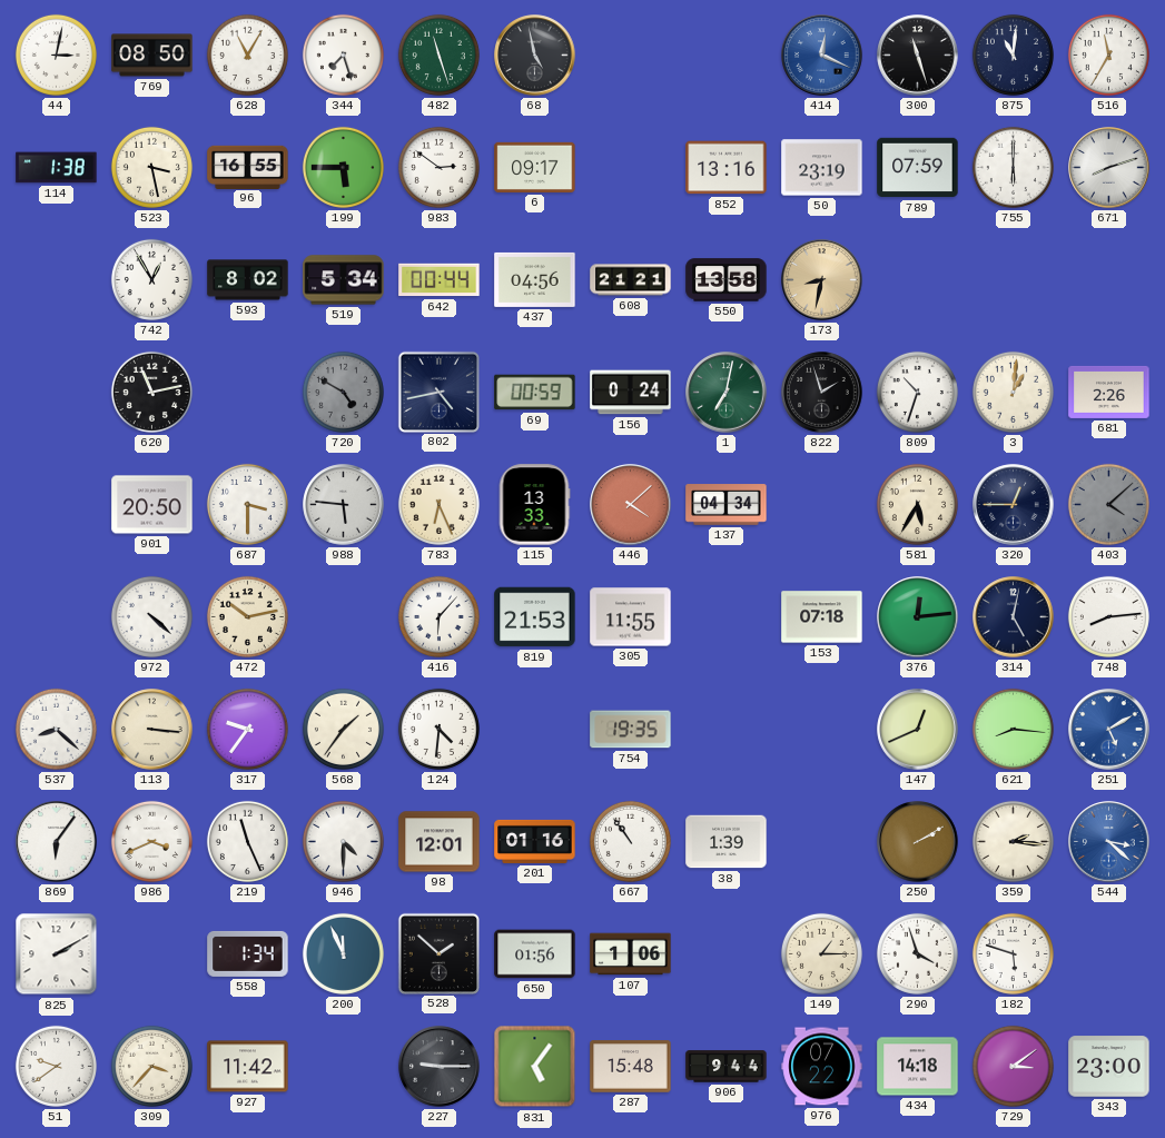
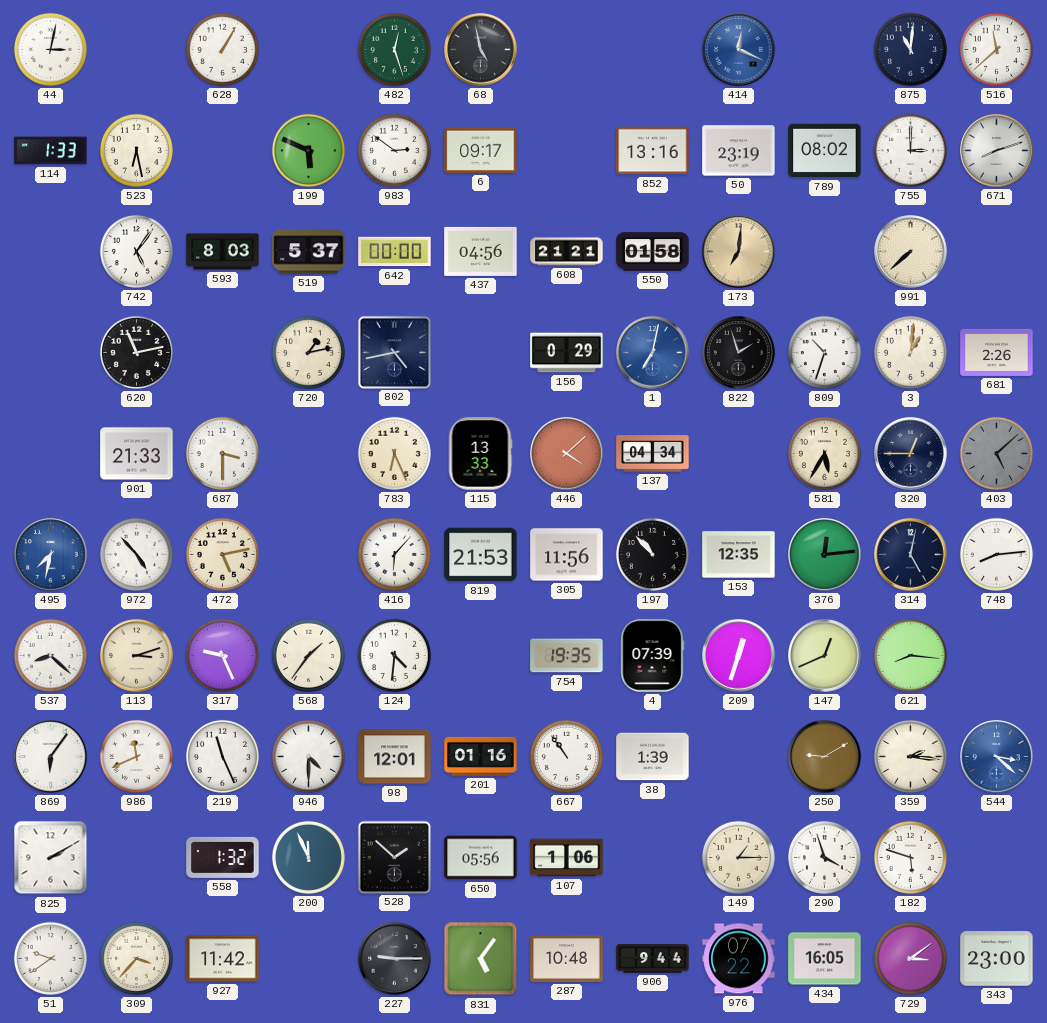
769: 08:50 -> none (152, 56)
628: 11:05 -> 1:05 (222, 49)
344: 7:27 -> none (343, 55)
482: 11:27 -> 12:27 (394, 49)
300: 11:27 -> none (918, 56)
516: 11:35 -> 11:38 (996, 49)
114: 1:38 -> 1:33 (51, 151)
523: 3:28 -> 6:28 (136, 150)
96: 16:55 -> none (248, 167)
199: 5:45 -> 5:49 (308, 150)
789: 07:59 -> 08:02 (825, 151)
755: 6:00 -> 3:00 (910, 150)
742: 12:55 -> 5:06 (136, 251)
593: 8:02 -> 8:03 (223, 252)
519: 5:34 -> 5:37 (309, 252)
642: 00:44 -> 00:00 (395, 252)
550: 13:58 -> 01:58 (653, 252)
173: 8:32 -> 7:01 (739, 252)
991: none -> 7:38 (911, 252)
720: 4:50 -> 1:13 (308, 352)
720 dial: grey -> cream (308, 352)
69: 00:59 -> none (535, 393)
156: 0:24 -> 0:29 (567, 353)
1 dial: green -> blue (653, 353)
901: 20:50 -> 21:33 (137, 454)
988: 5:46 -> none (344, 505)
403: 4:08 -> 5:08 (996, 453)
495: none -> 7:32 (51, 555)
972: 4:22 -> 4:53 (136, 554)
472: 10:13 -> 5:13 (222, 554)
305: 11:55 -> 11:56 (567, 555)
197: none -> 10:53 (652, 554)
153: 07:18 -> 12:35 (739, 555)
113: 3:16 -> 3:12 (137, 656)
317: 9:36 -> 9:26 (222, 655)
4: none -> 07:39 (653, 656)
209: none -> 12:33 (739, 656)
251: 5:10 -> none (1109, 730)
986: 3:41 -> 11:41 (136, 756)
250: 2:10 -> 9:10 (825, 757)
558: 1:34 -> 1:32 (223, 857)
650: 01:56 -> 05:56 (481, 858)
287: 15:48 -> 10:48 (567, 959)
434: 14:18 -> 16:05 (825, 959)
